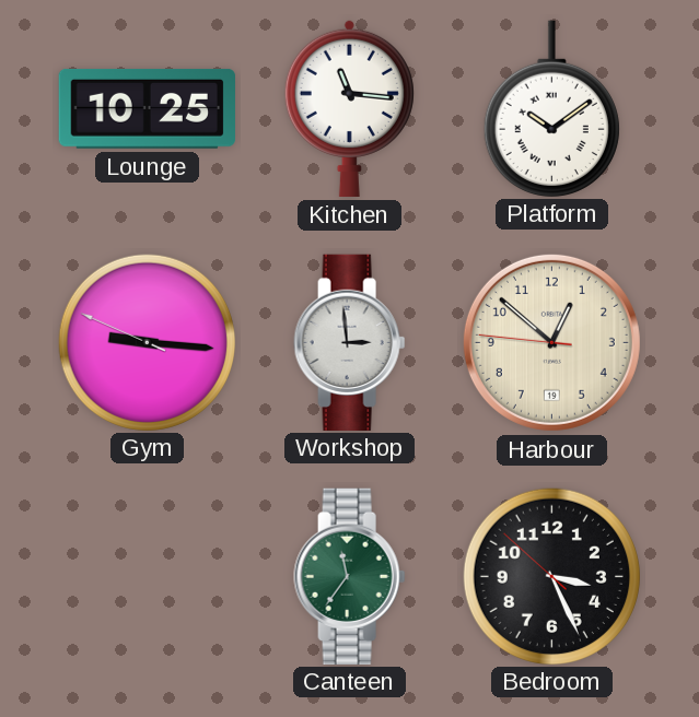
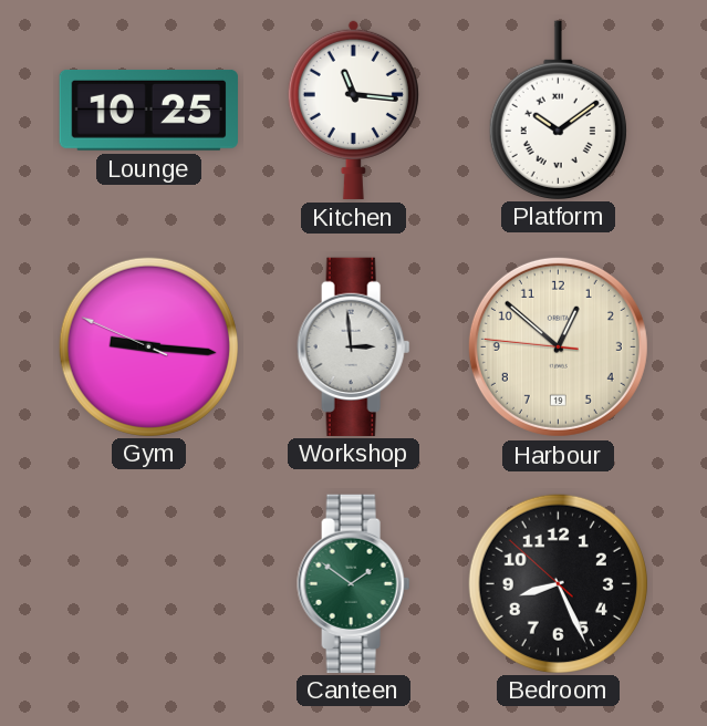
Canteen: 11:36 -> 1:51 (354, 583)
Bedroom: 3:25 -> 8:25 (558, 583)
